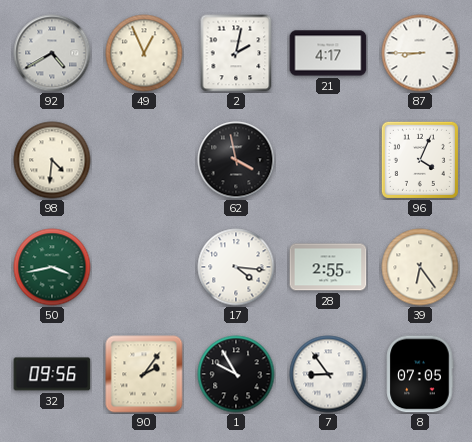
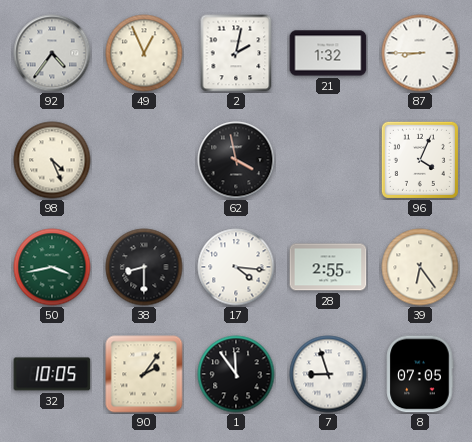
92: 4:40 -> 4:36 (52, 53)
21: 4:17 -> 1:32 (328, 53)
98: 4:31 -> 4:26 (52, 160)
38: none -> 8:30 (144, 267)
32: 09:56 -> 10:05 (52, 374)
1: 9:55 -> 11:54 (236, 374)
7: 8:54 -> 8:57 (328, 374)
